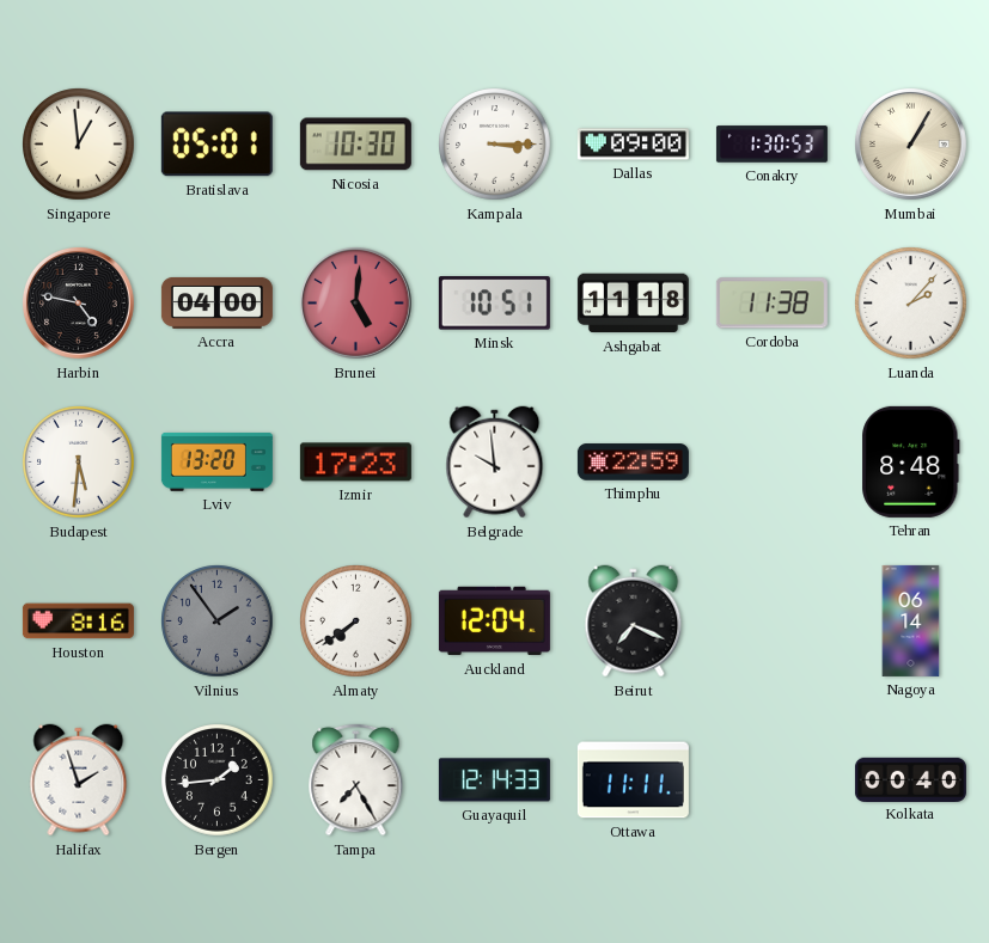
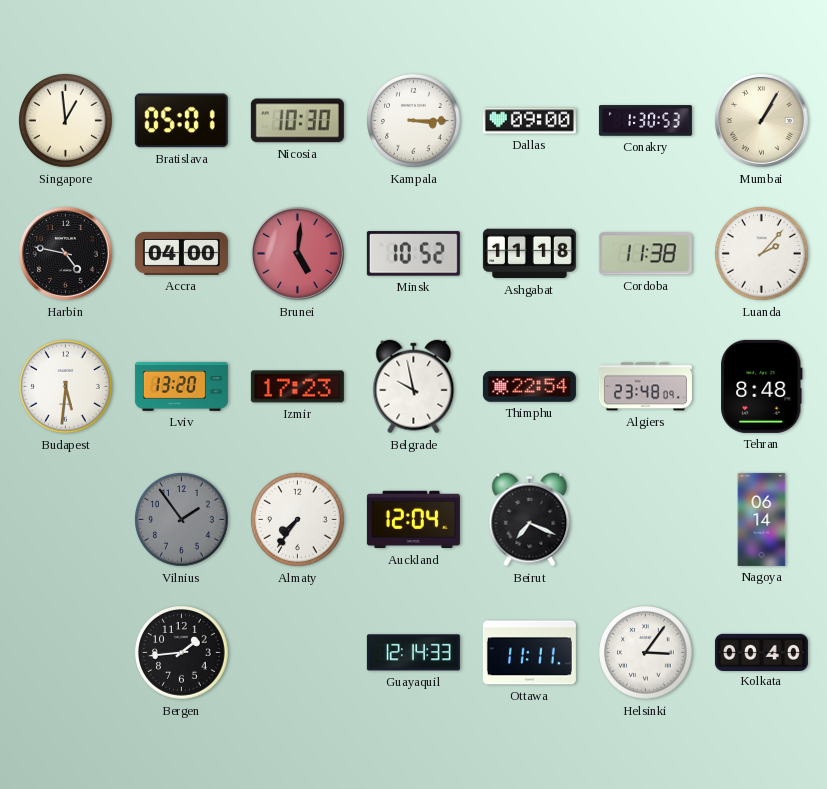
Minsk: 10:51 -> 10:52 (413, 254)
Belgrade: 9:59 -> 9:58 (414, 387)
Thimphu: 22:59 -> 22:54 (529, 387)
Algiers: none -> 23:48 (645, 387)
Houston: 8:16 -> none (78, 621)
Almaty: 7:39 -> 7:36 (298, 520)
Halifax: 1:57 -> none (79, 780)
Tampa: 7:25 -> none (356, 779)
Helsinki: none -> 3:06 (646, 653)
